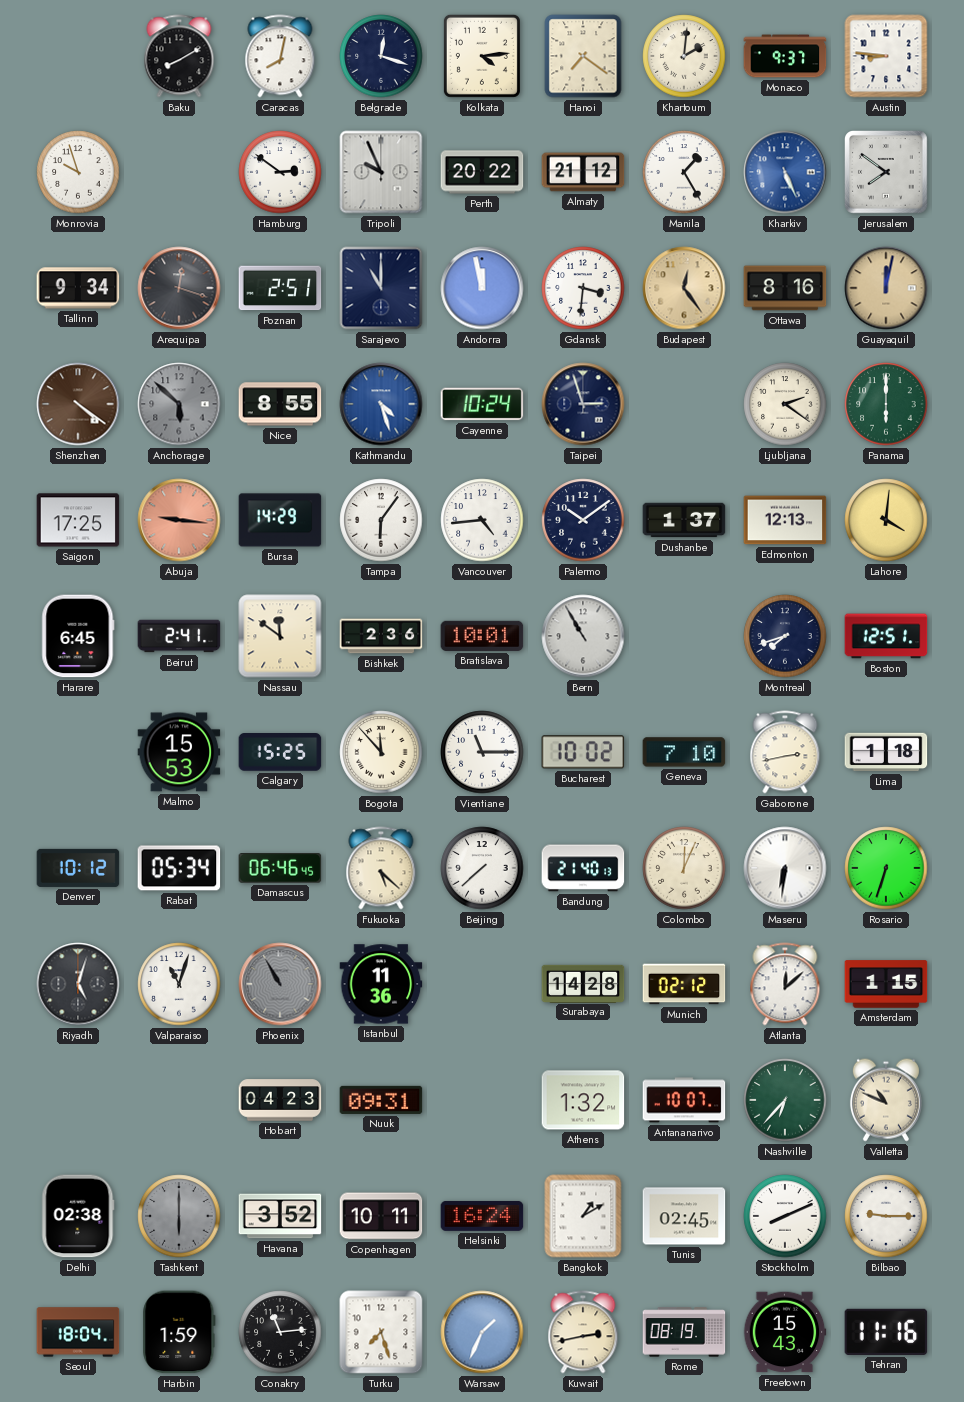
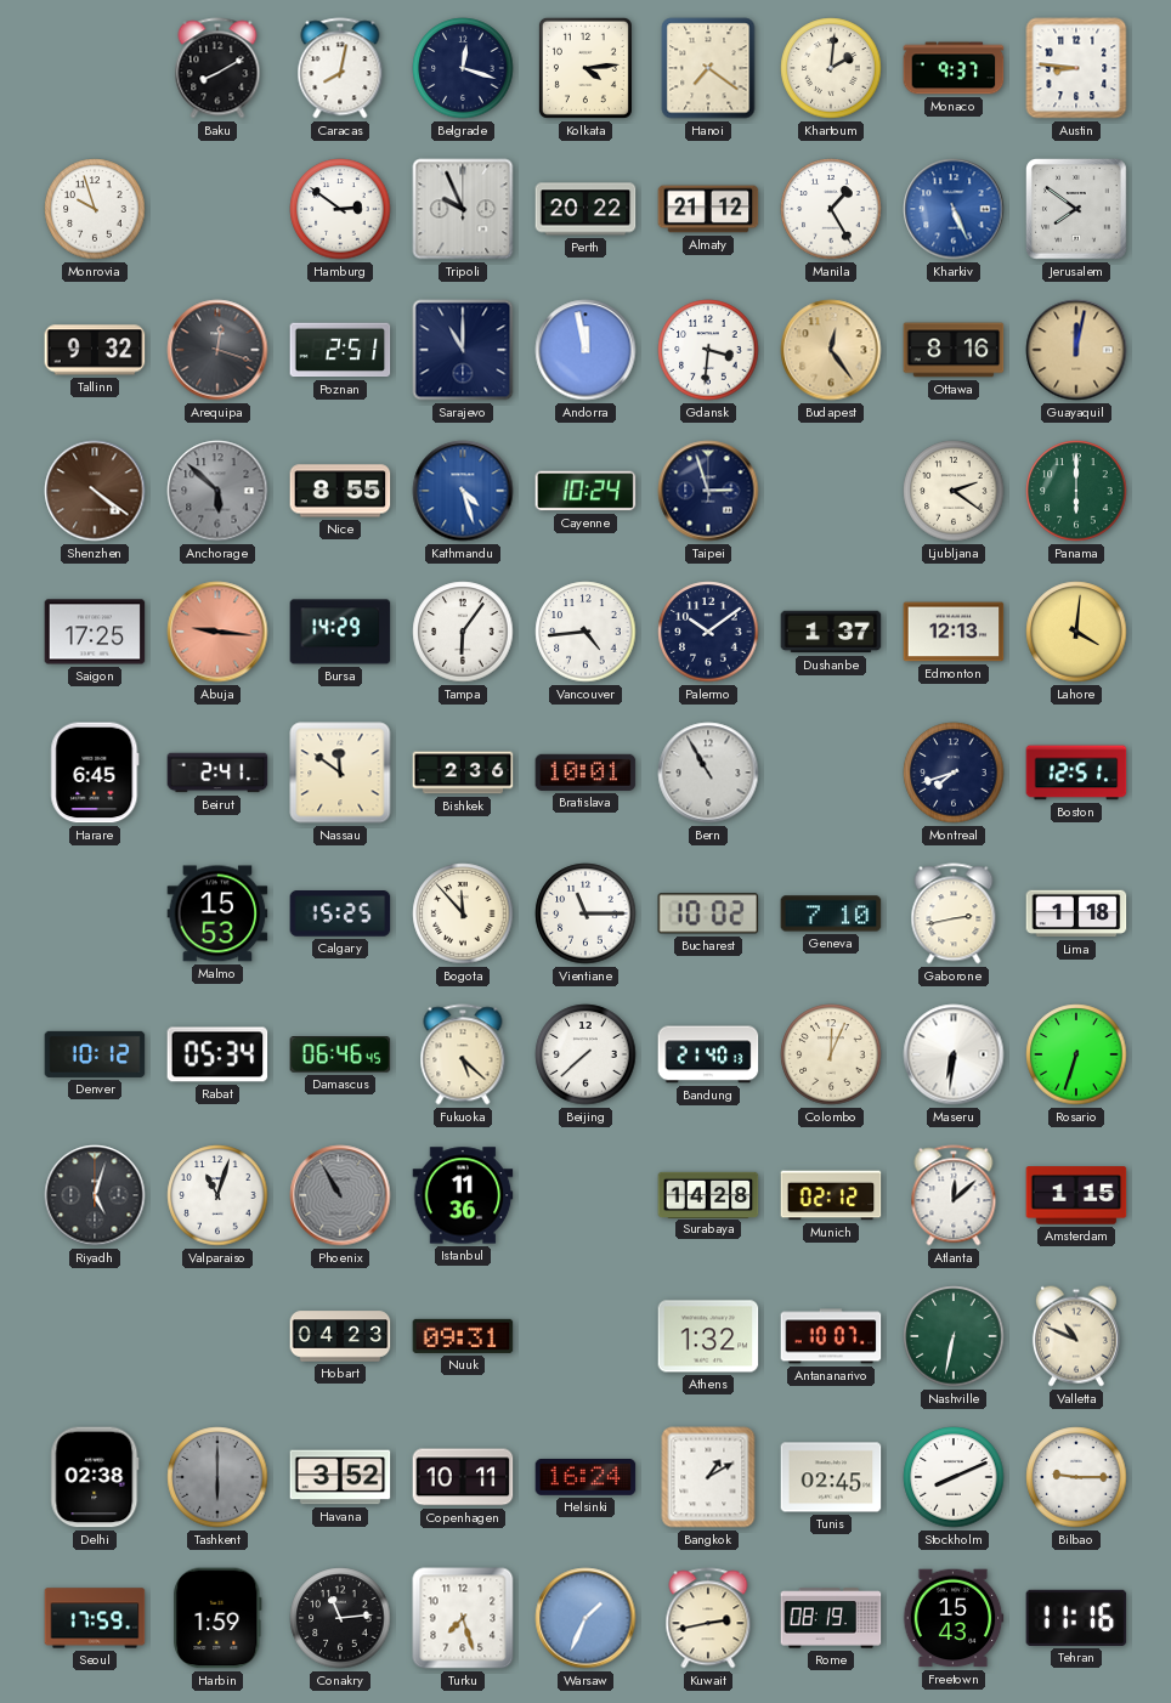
Tallinn: 9:34 -> 9:32 (95, 350)
Nashville: 6:37 -> 6:32 (954, 1336)
Seoul: 18:04 -> 17:59 (95, 1618)
